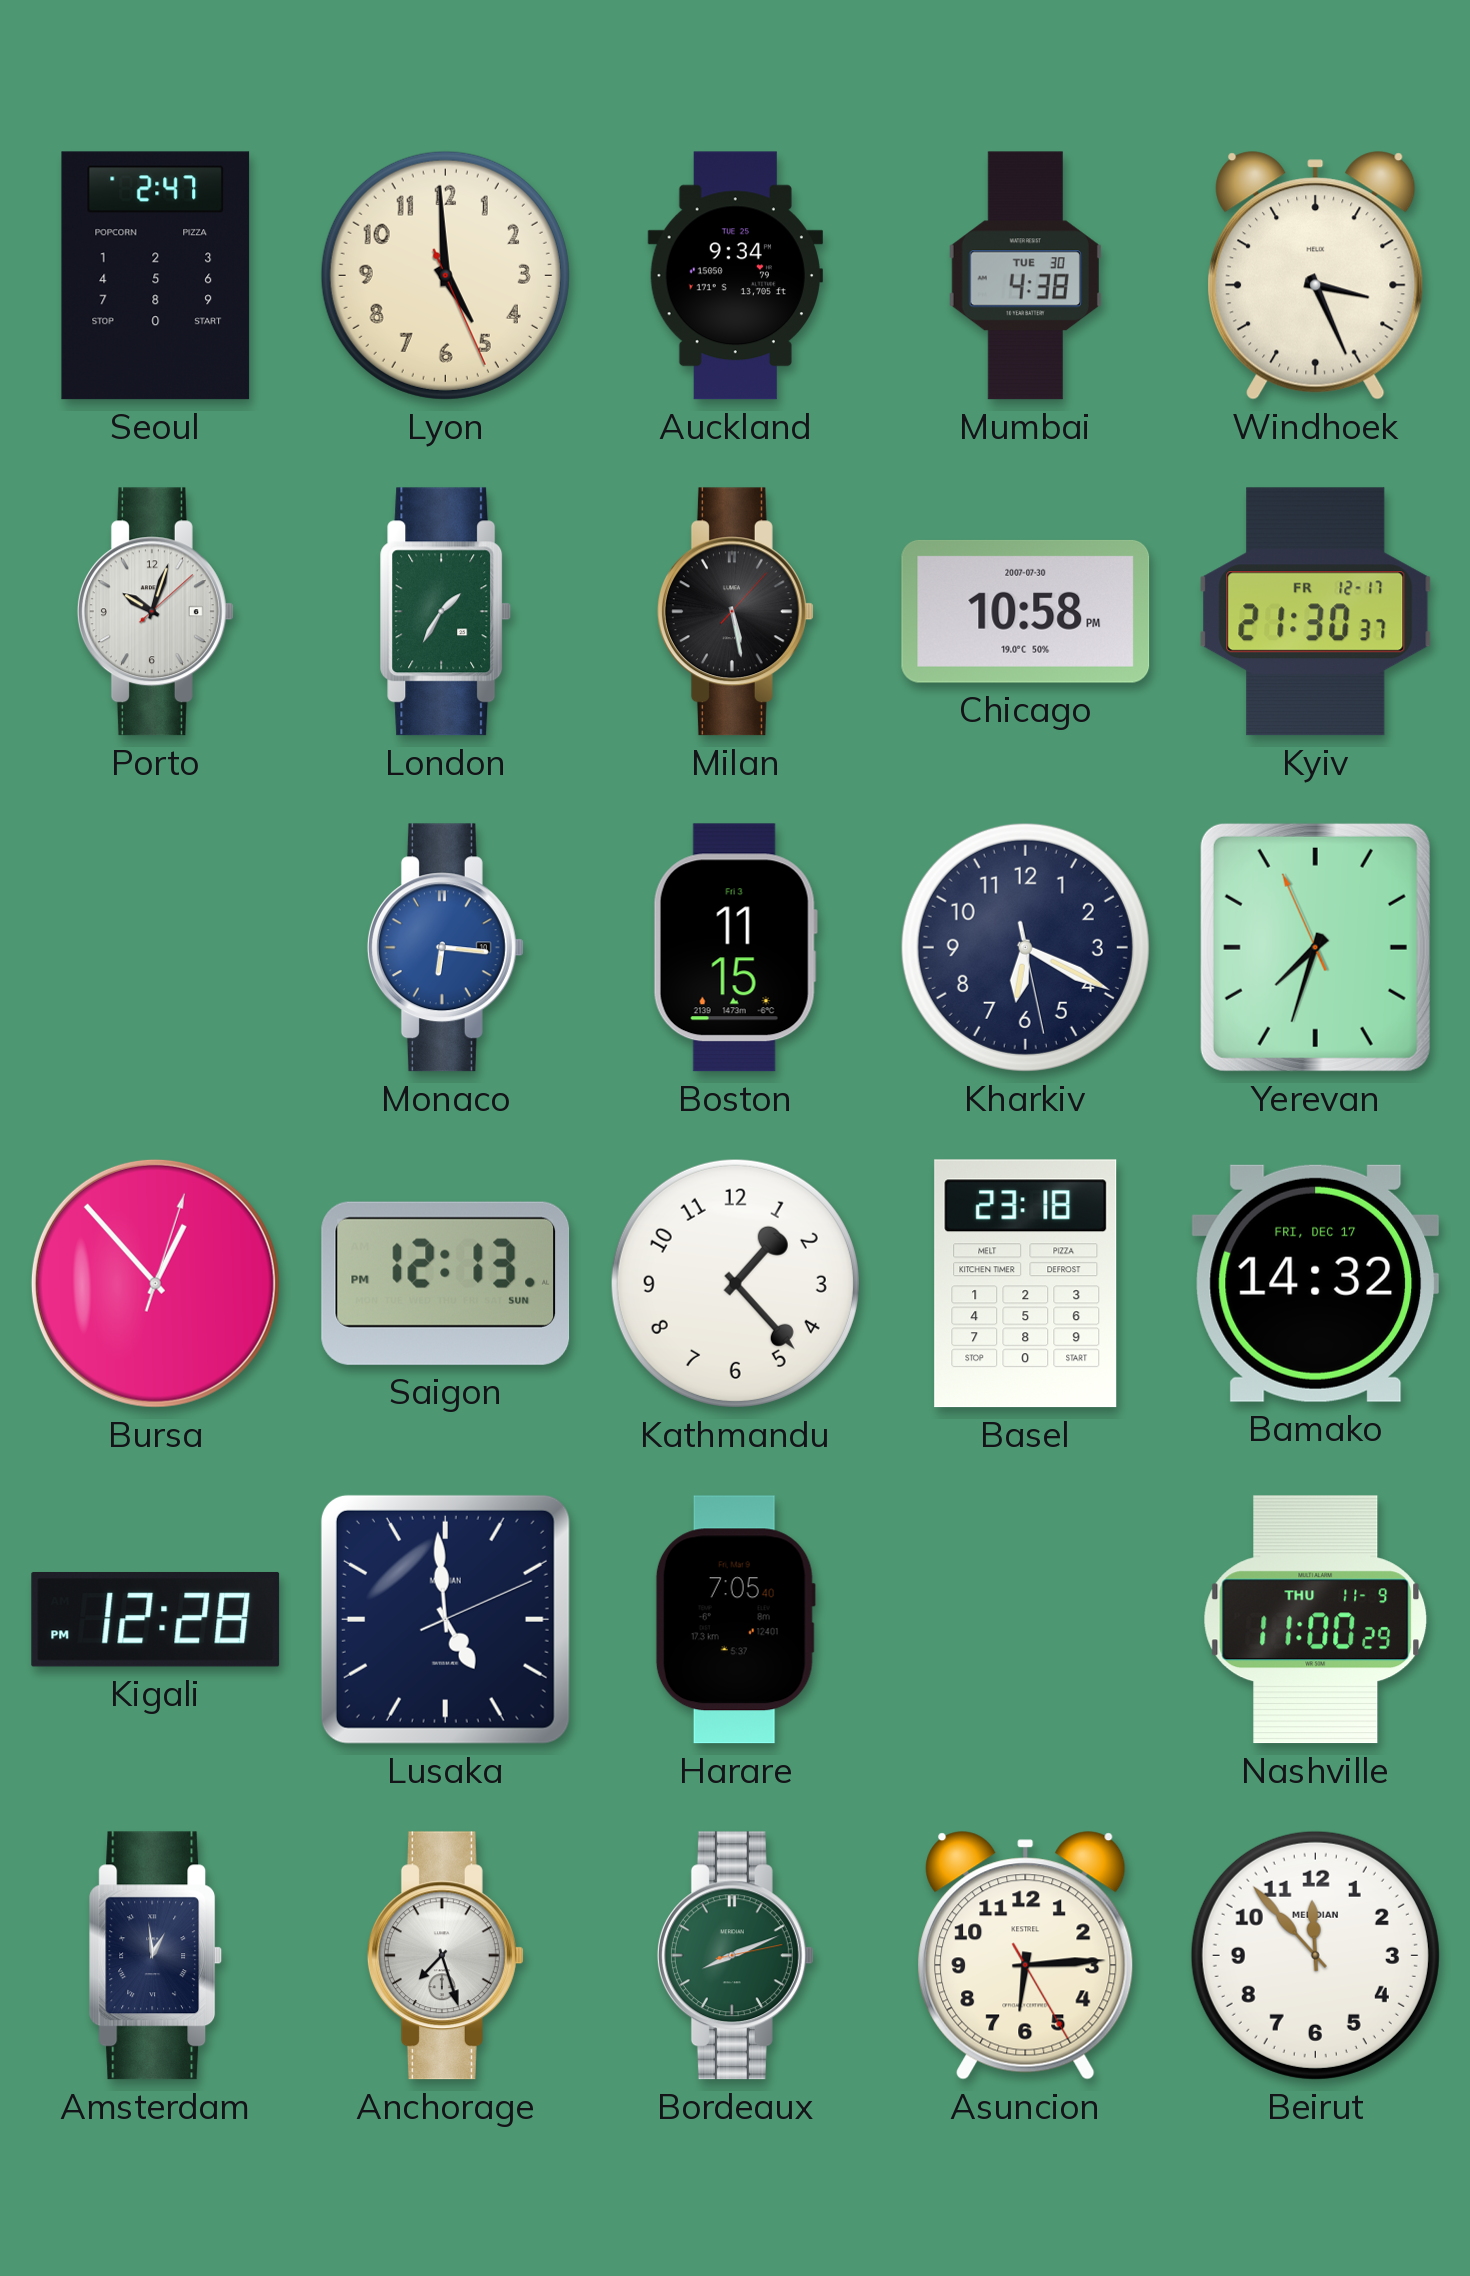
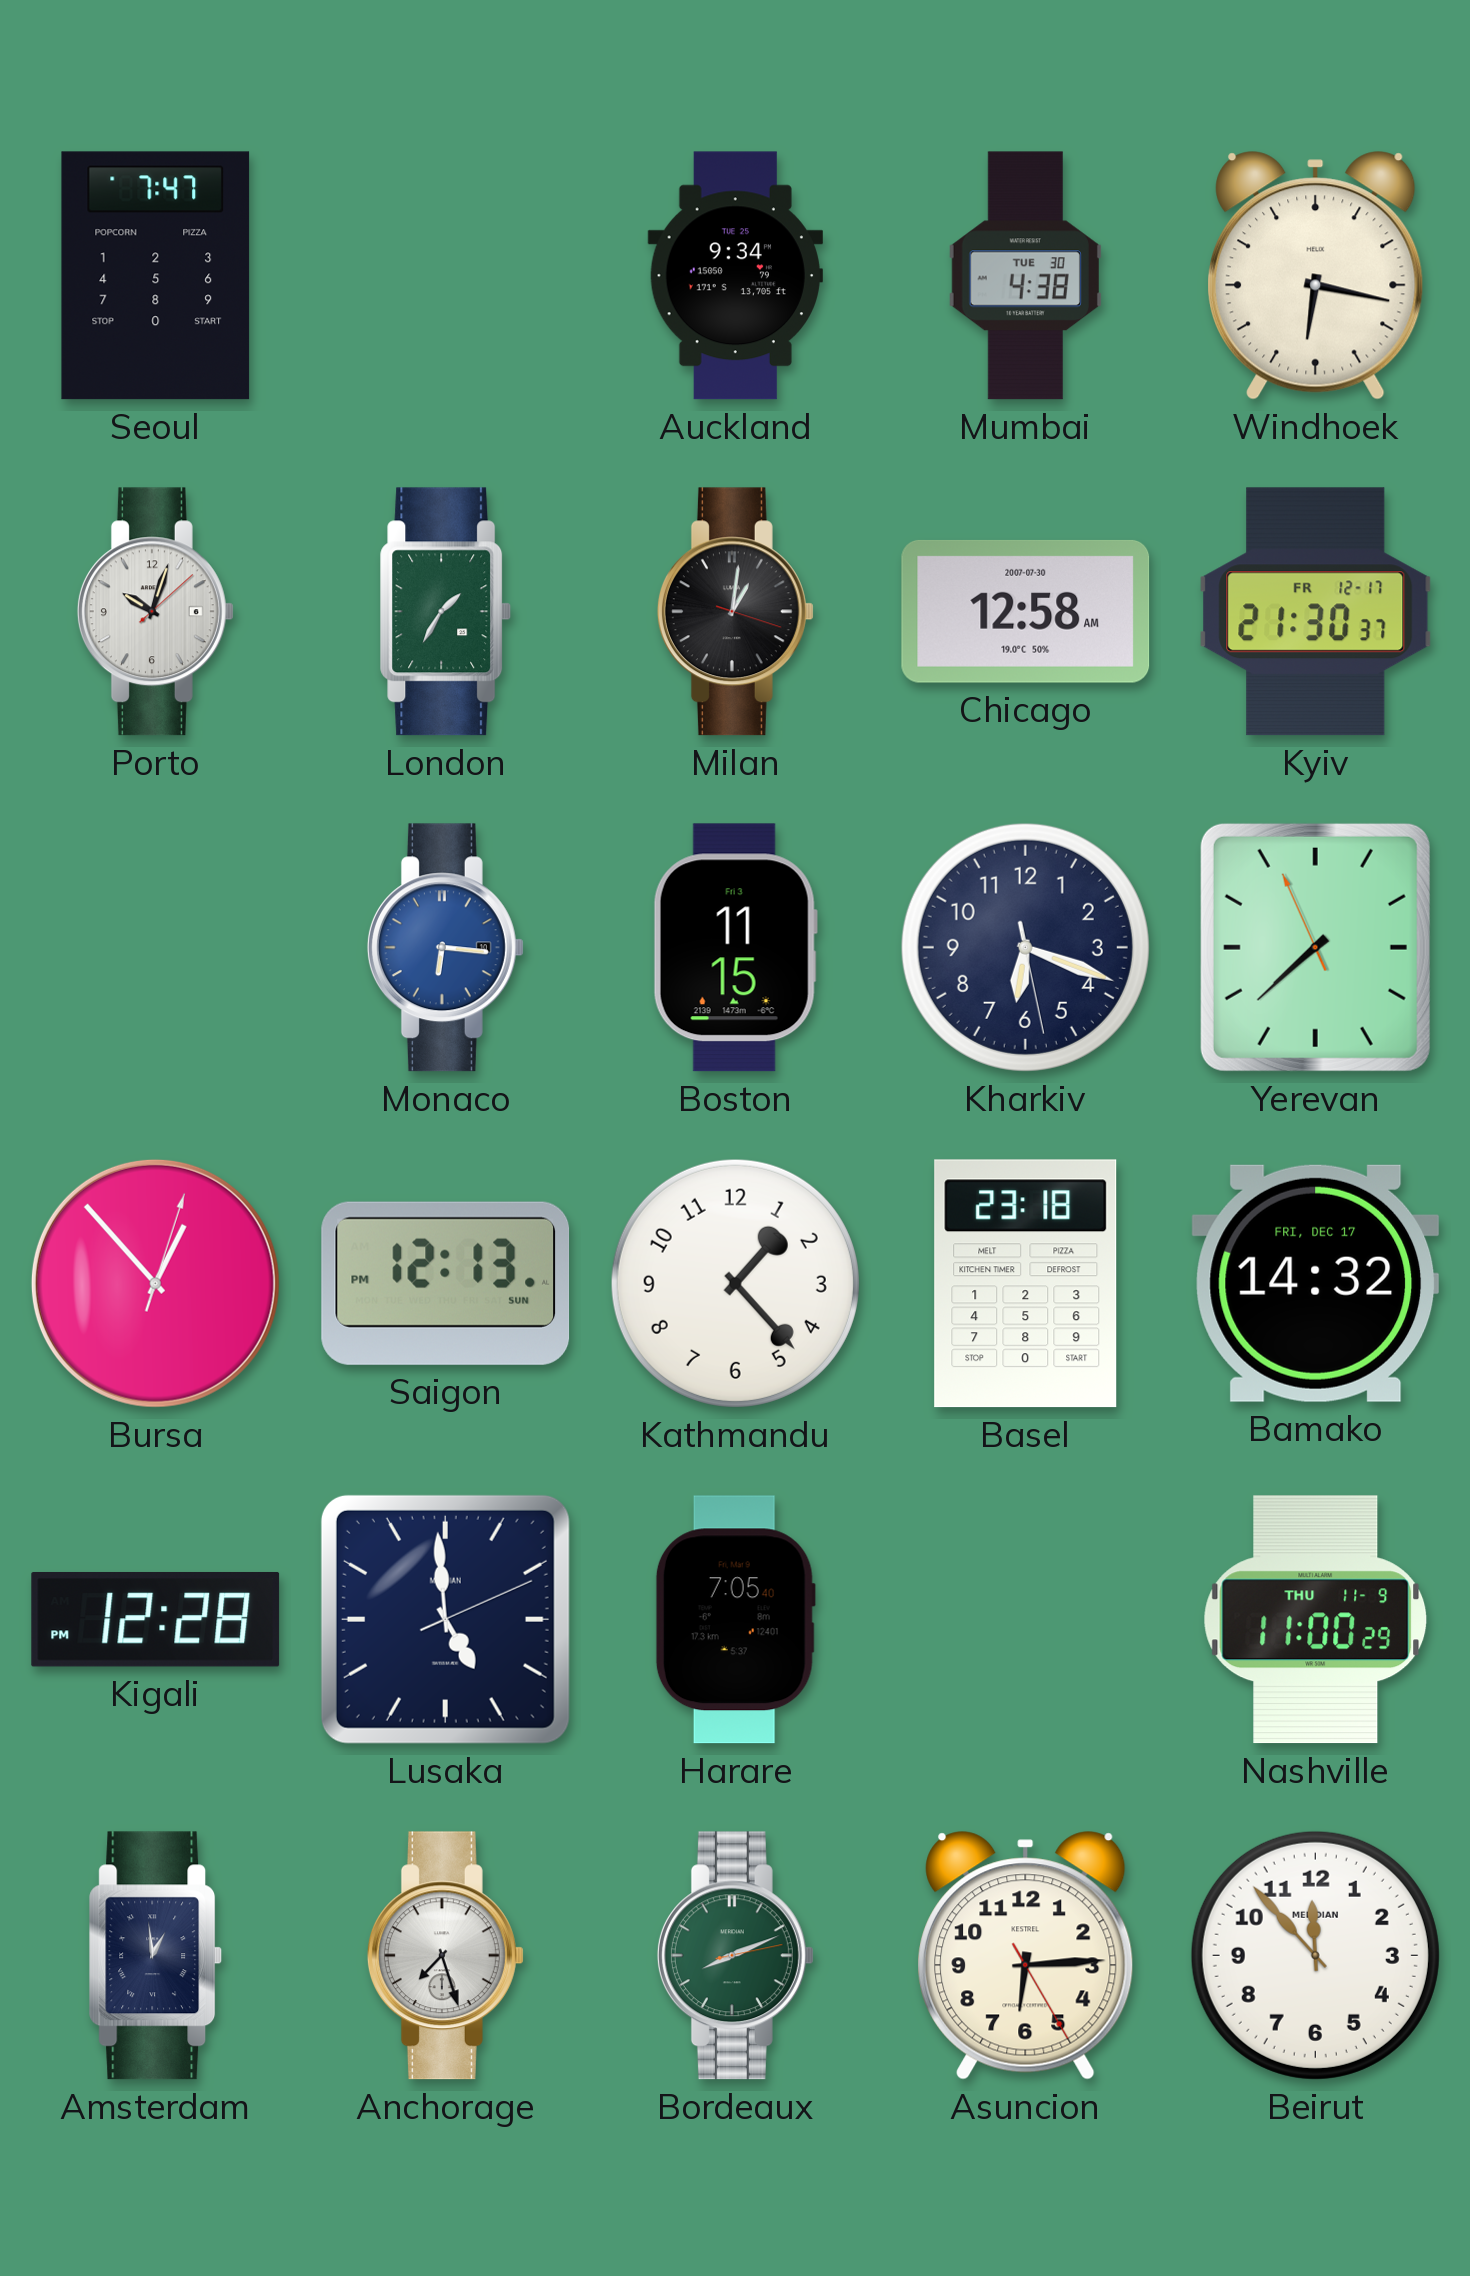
Seoul: 2:47 -> 7:47 (156, 276)
Lyon: 4:59 -> none (445, 275)
Windhoek: 3:26 -> 6:17 (1316, 276)
Milan: 5:28 -> 1:01 (735, 612)
Chicago: 10:58 -> 12:58 (1026, 611)
Kharkiv: 6:19 -> 6:18 (1025, 947)
Yerevan: 7:32 -> 7:37 (1315, 947)
